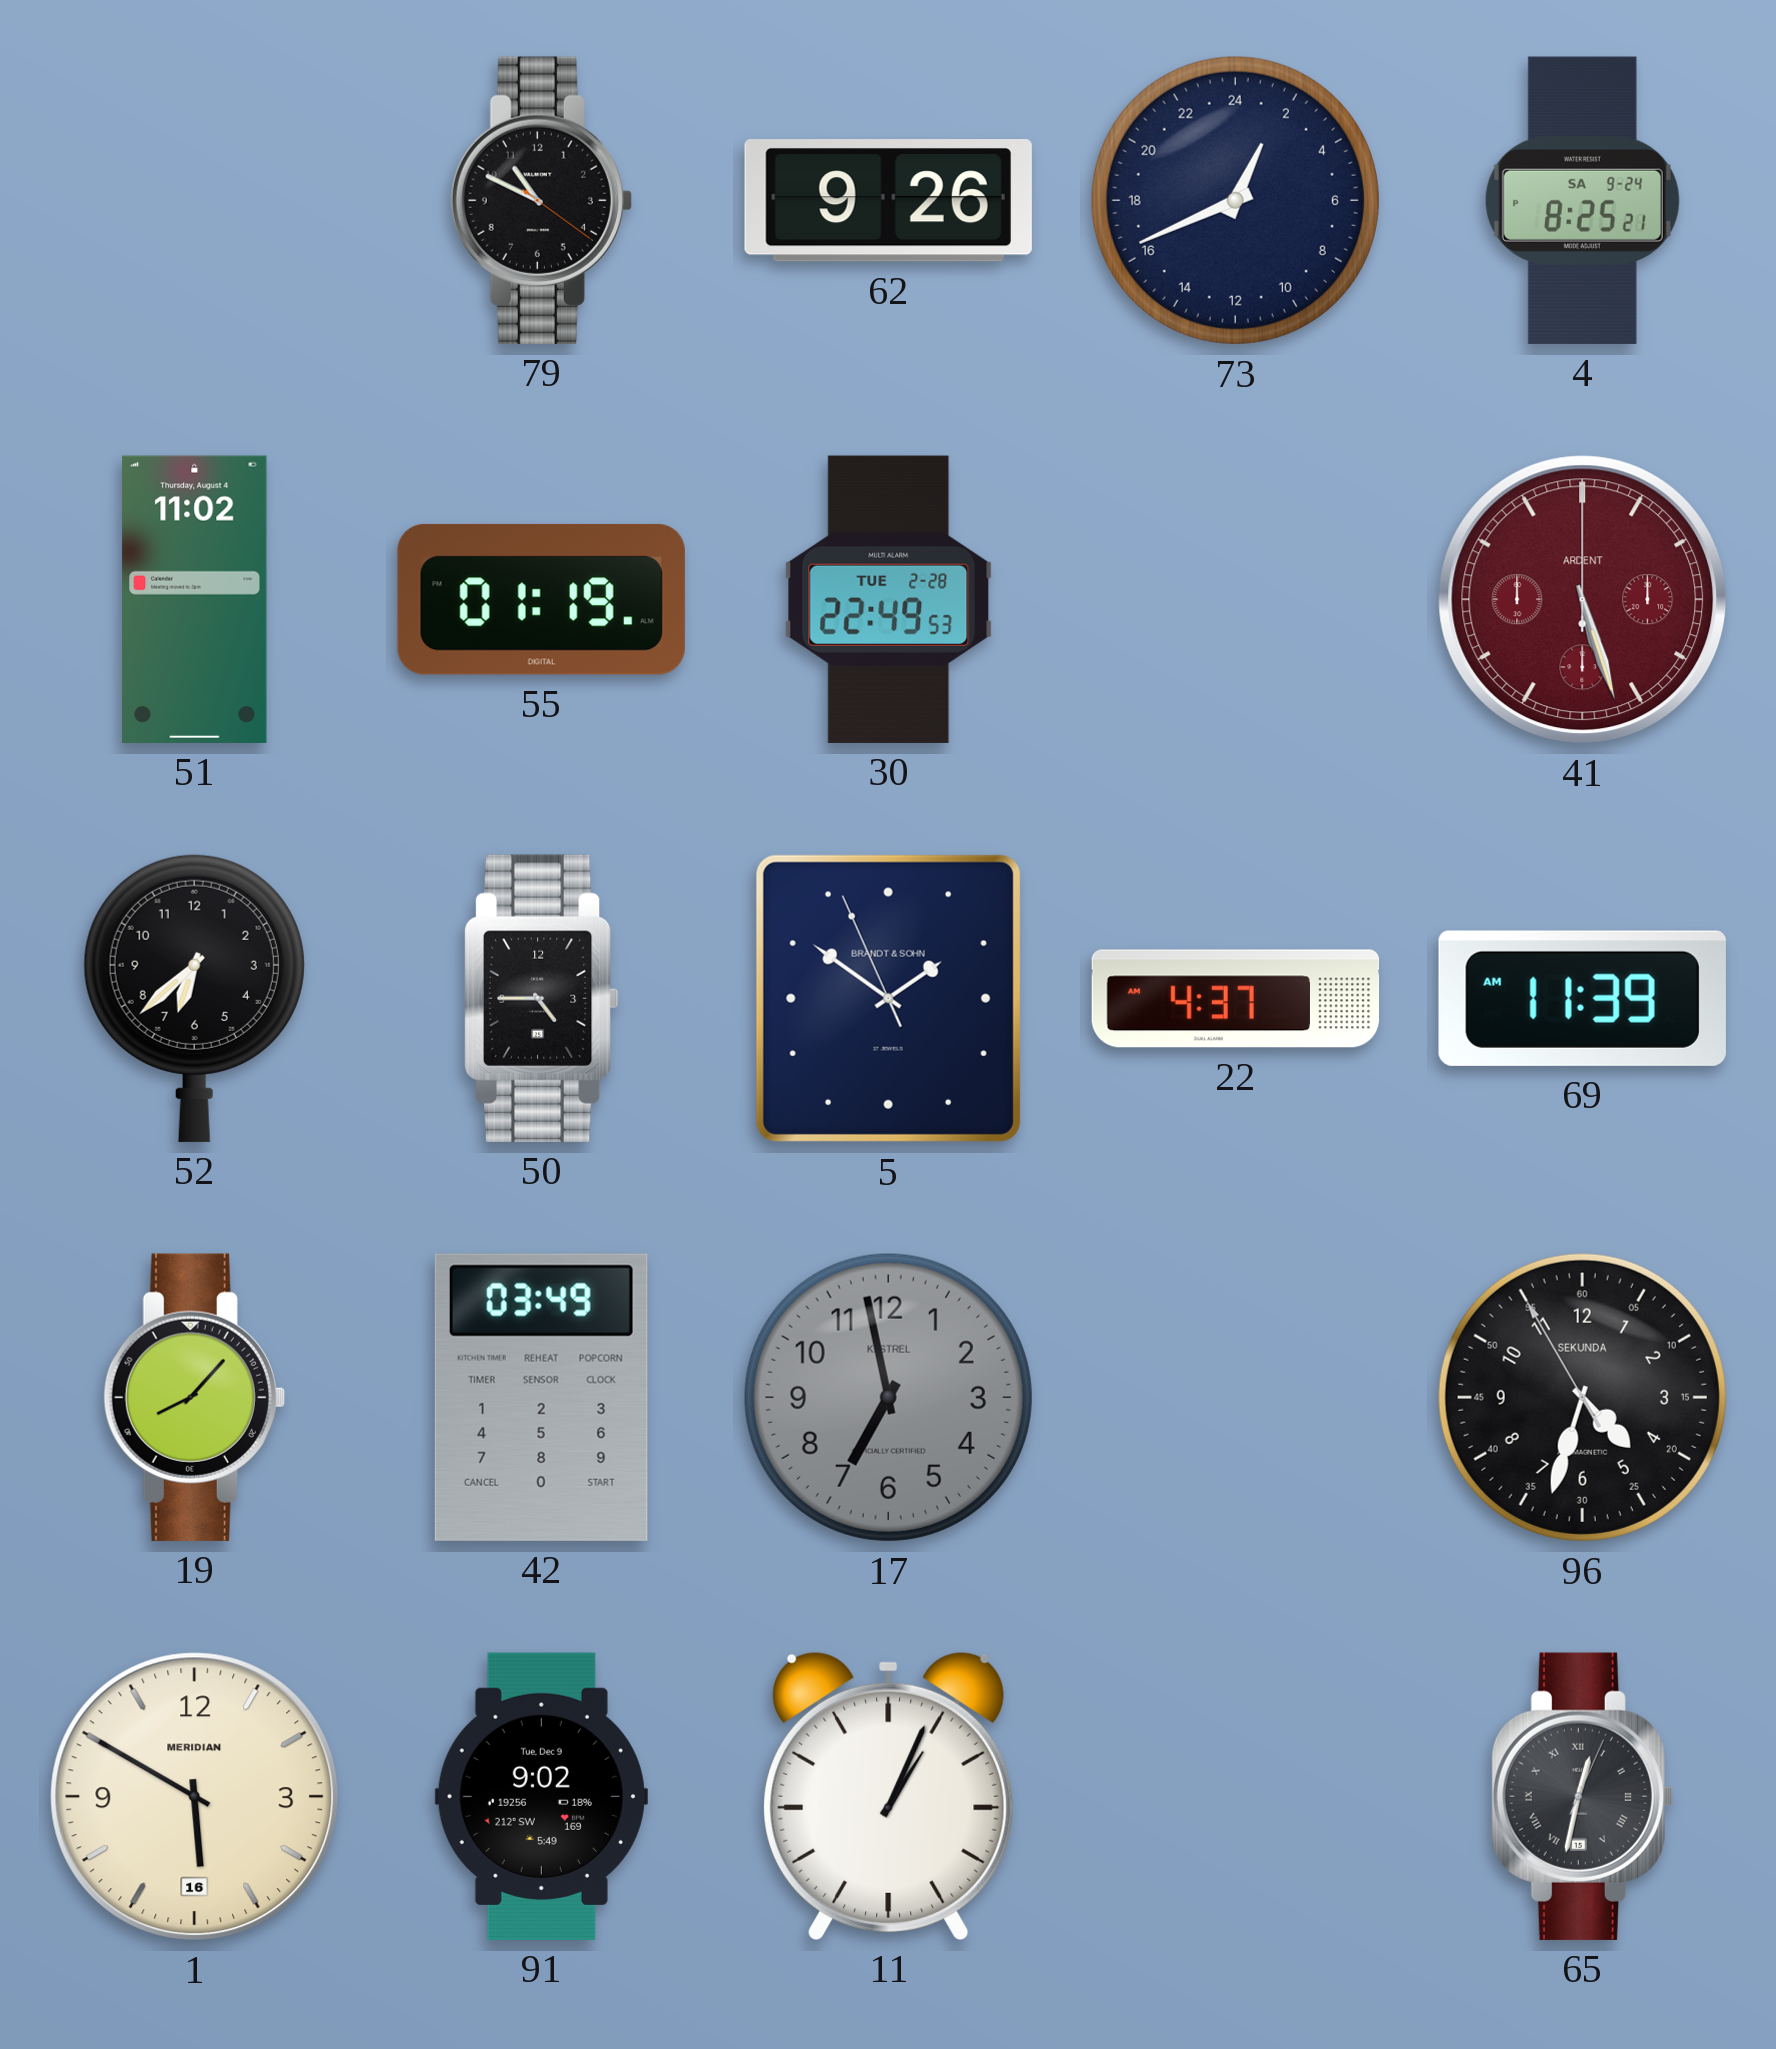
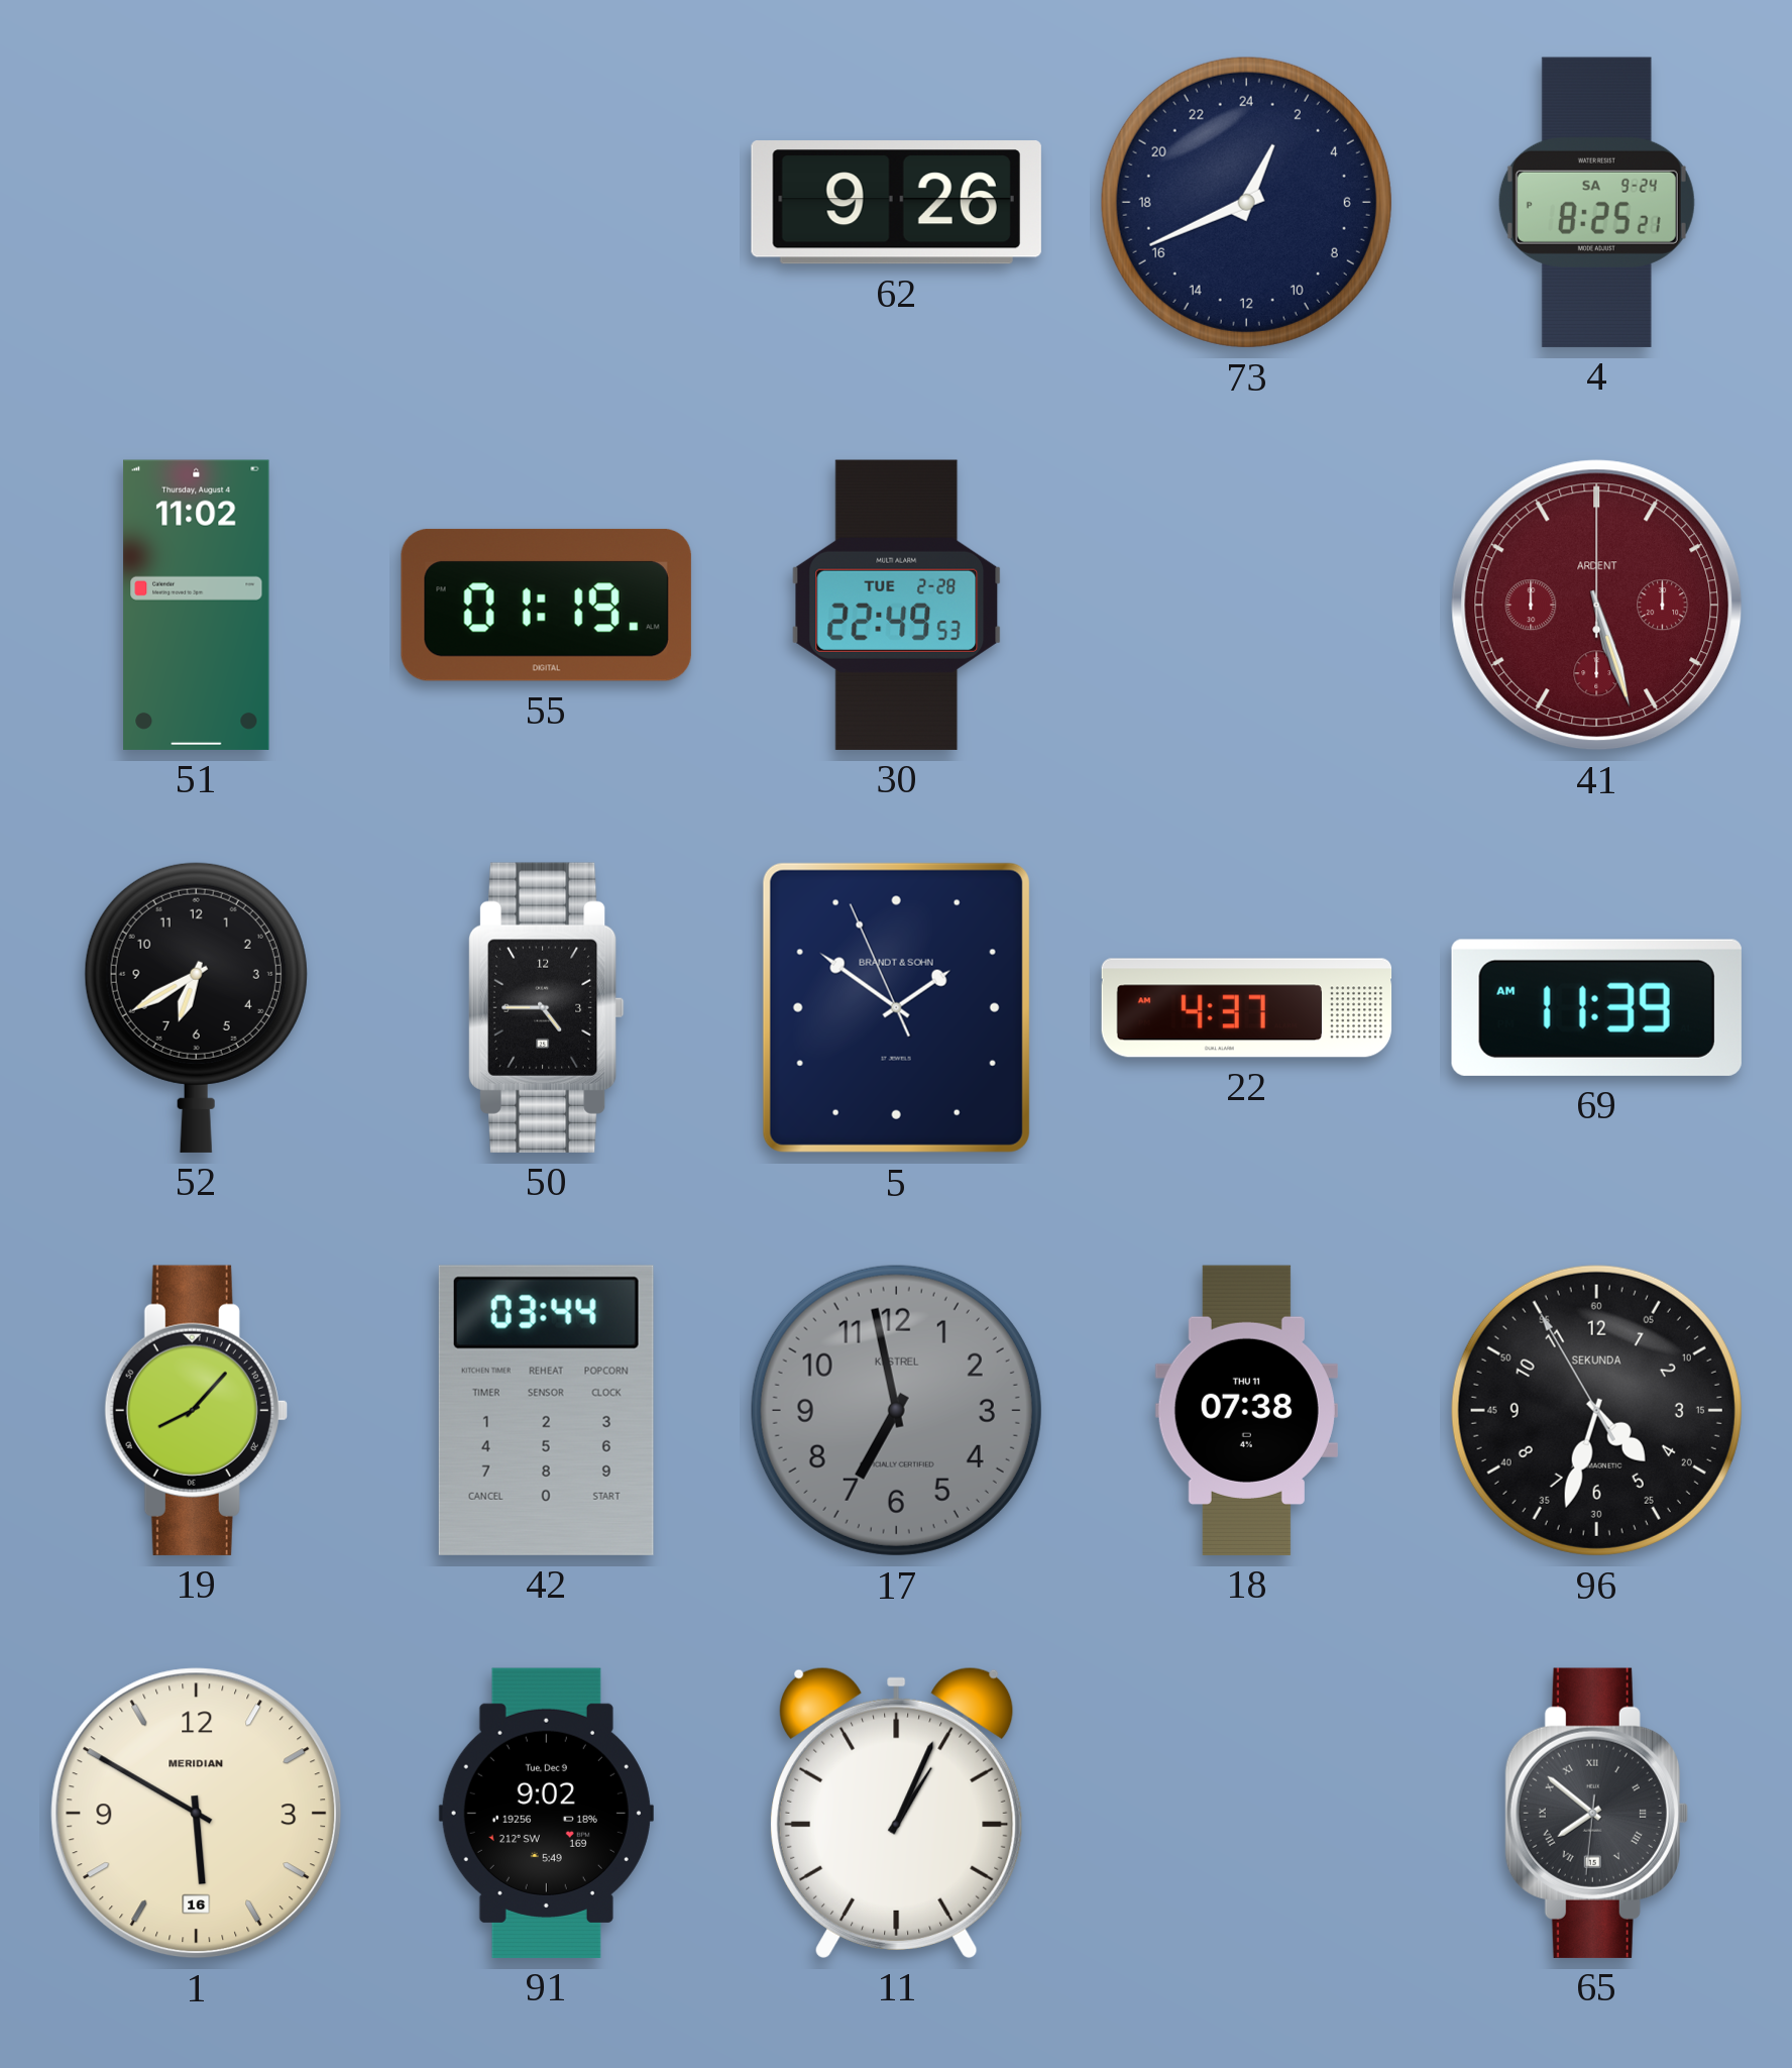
79: 10:49 -> none (541, 200)
52: 6:38 -> 6:40 (196, 1007)
42: 03:49 -> 03:44 (546, 1410)
18: none -> 07:38 (1246, 1410)
65: 12:32 -> 7:51 (1596, 1813)
